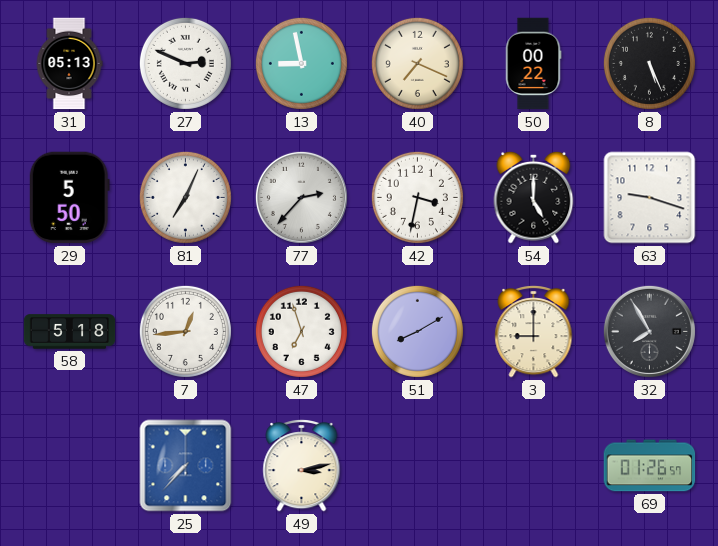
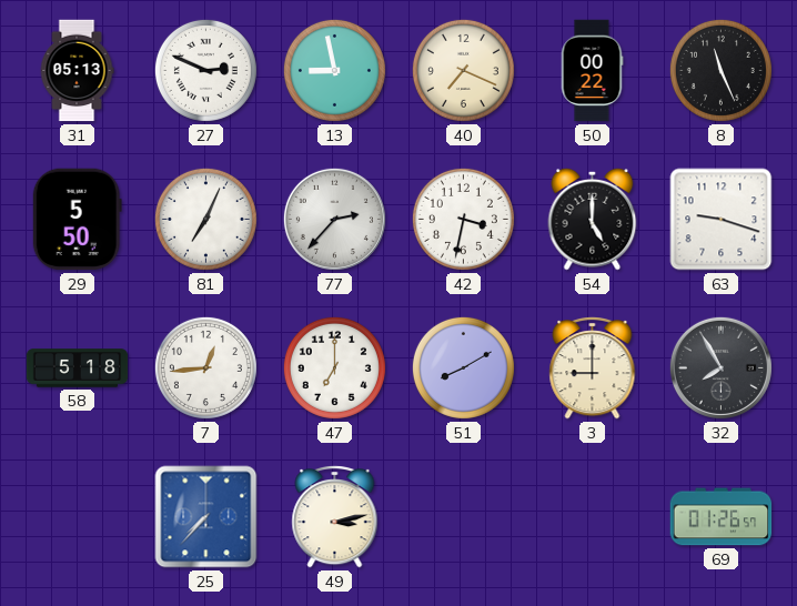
8: 5:26 -> 11:26 (720, 70)
47: 6:57 -> 7:00 (334, 367)
